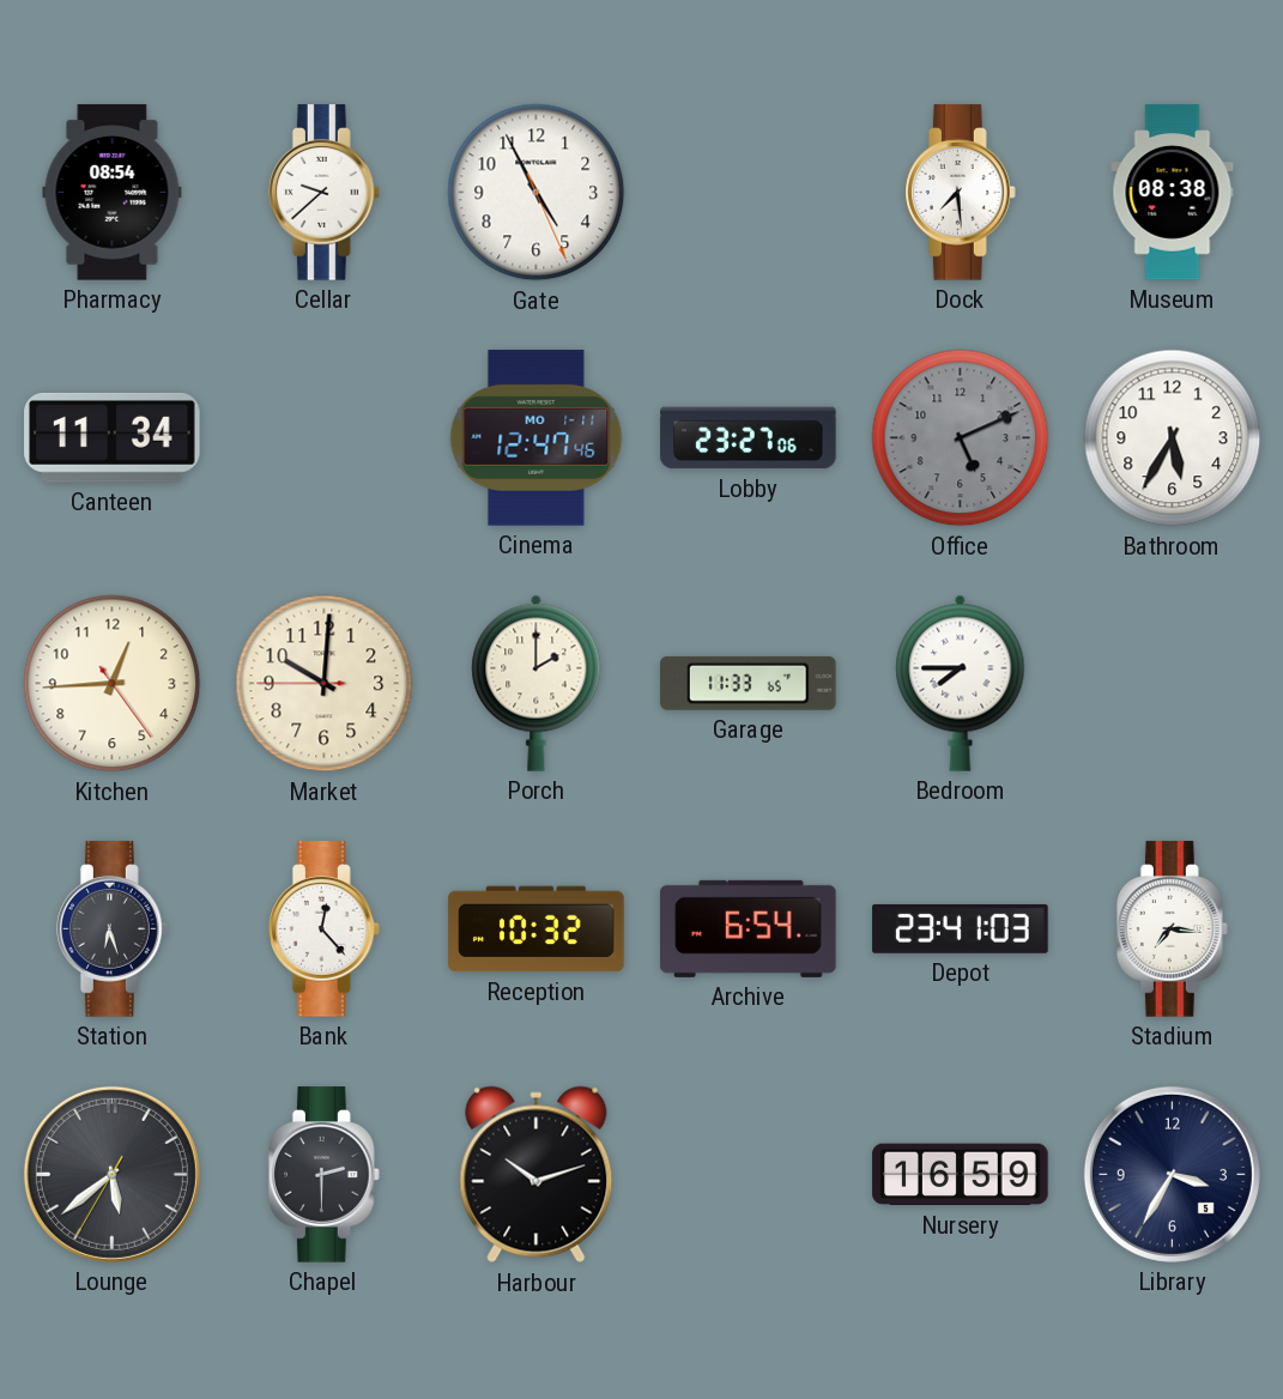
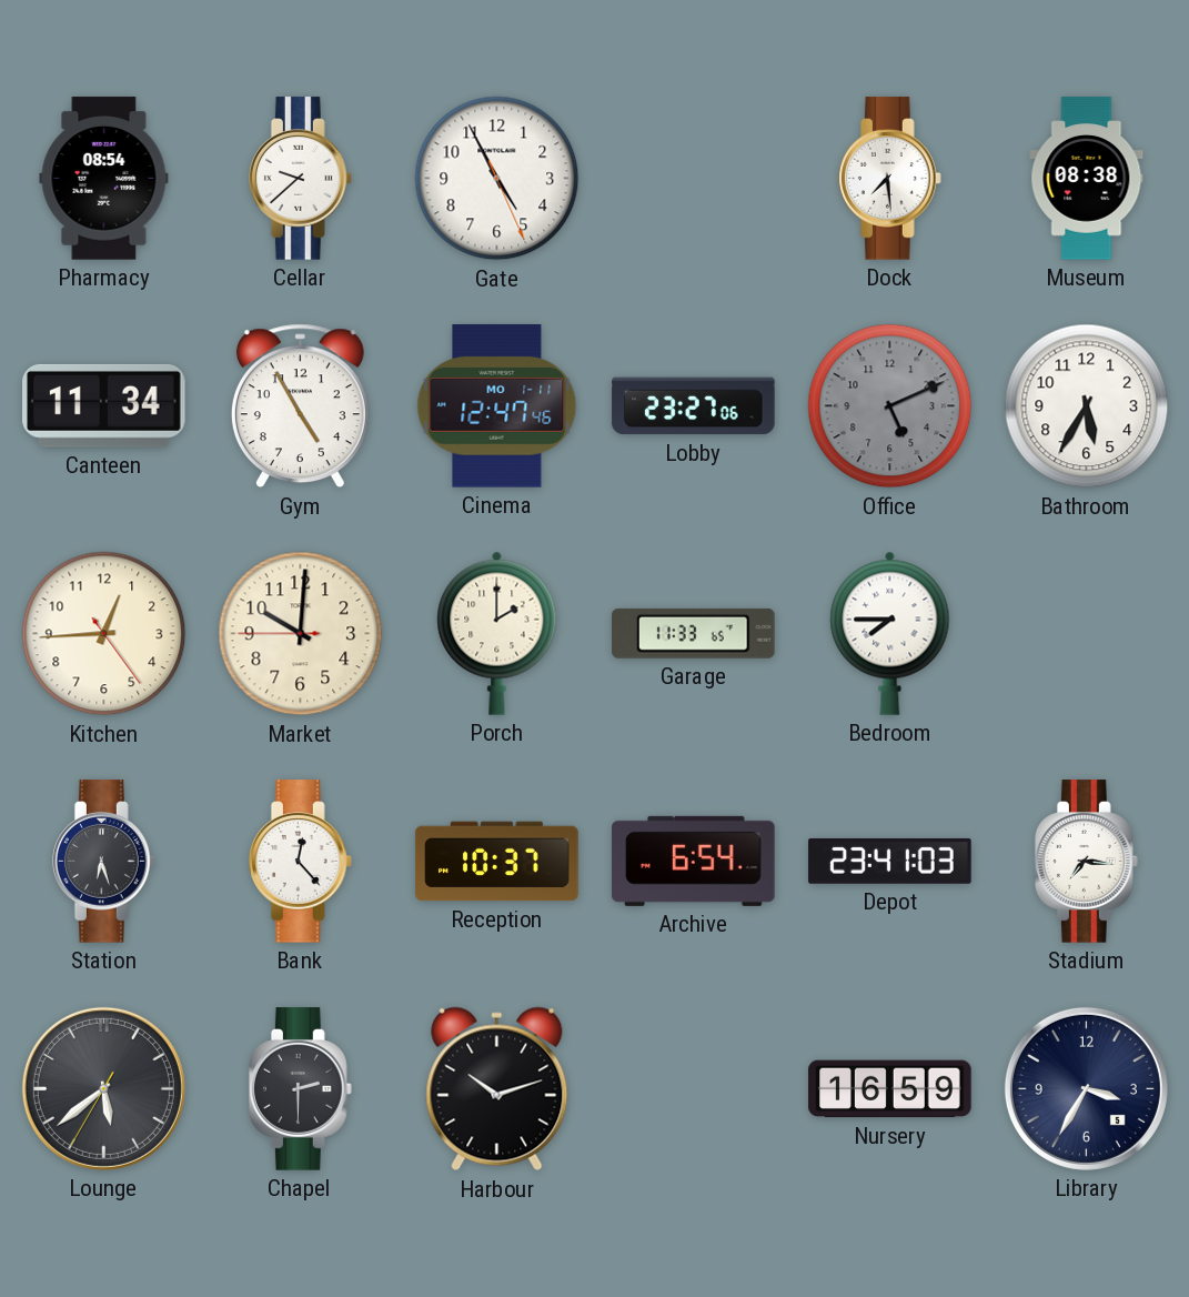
Gym: none -> 4:55 (300, 406)
Reception: 10:32 -> 10:37 (497, 862)
